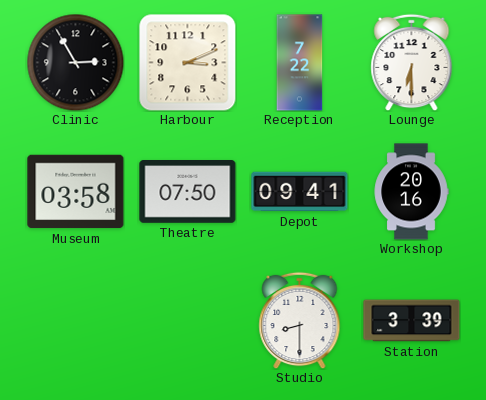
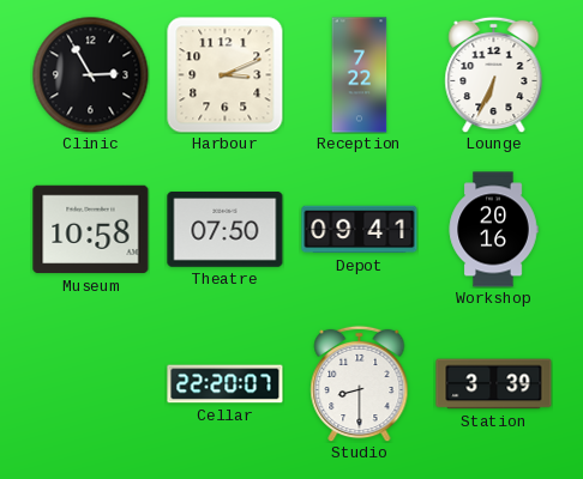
Lounge: 6:30 -> 6:34 (494, 74)
Museum: 03:58 -> 10:58 (91, 230)
Cellar: none -> 22:20 (226, 384)
